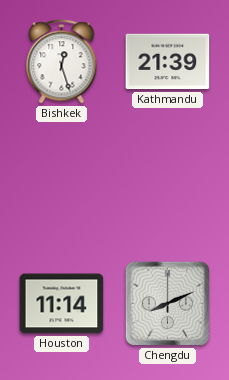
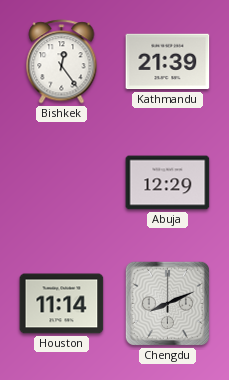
Bishkek: 12:27 -> 12:24 (62, 62)
Abuja: none -> 12:29 (168, 183)
